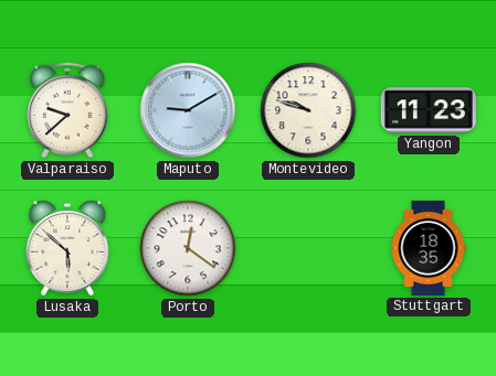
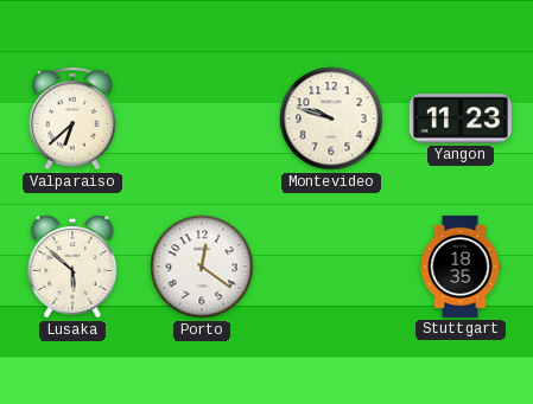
Valparaiso: 9:38 -> 6:38 (72, 118)
Maputo: 9:10 -> none (188, 110)
